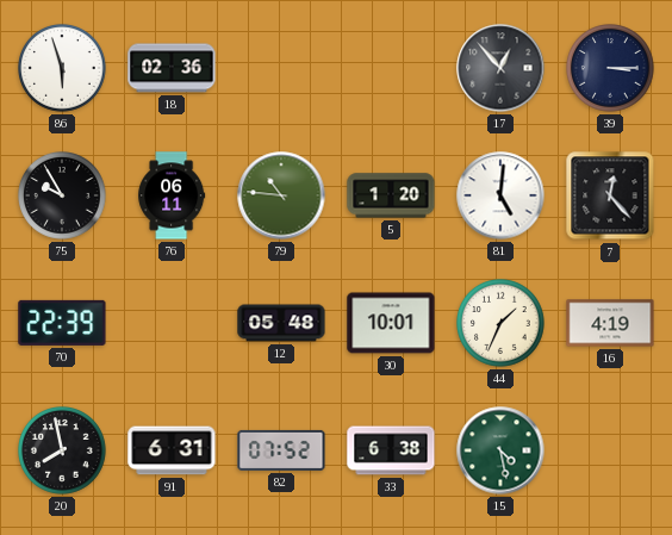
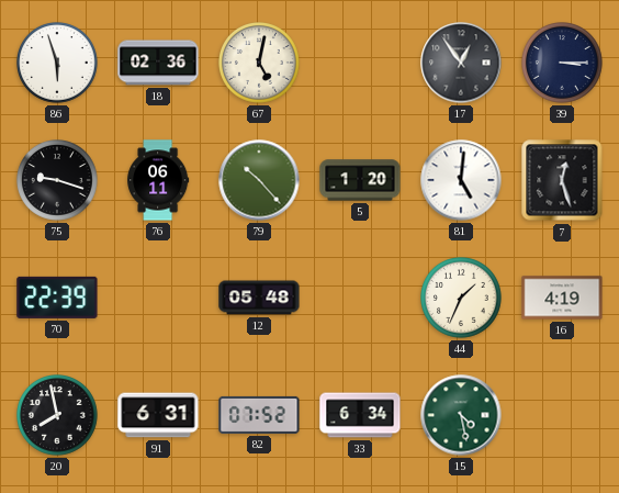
67: none -> 5:02 (260, 64)
17: 12:53 -> 12:54 (461, 63)
75: 9:55 -> 9:18 (58, 181)
79: 10:46 -> 10:23 (259, 180)
7: 12:23 -> 12:27 (562, 180)
30: 10:01 -> none (391, 323)
33: 6:38 -> 6:34 (360, 415)
